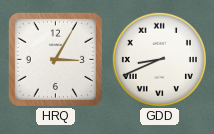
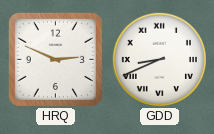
HRQ: 3:05 -> 2:49 (55, 59)
